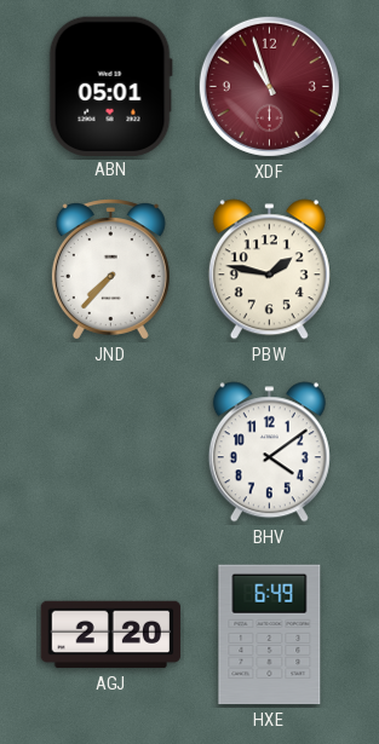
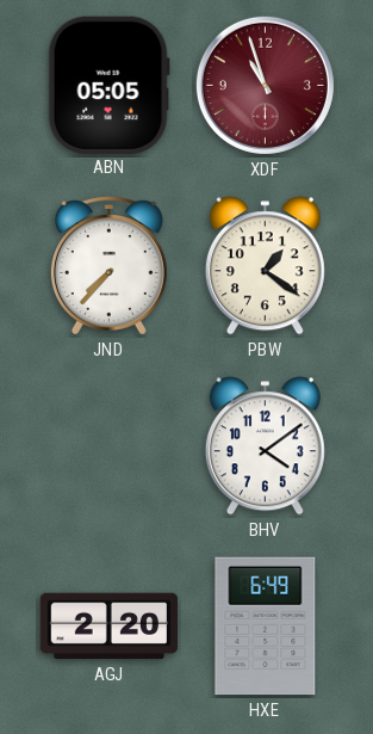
ABN: 05:01 -> 05:05 (108, 85)
PBW: 1:47 -> 1:21 (265, 266)
